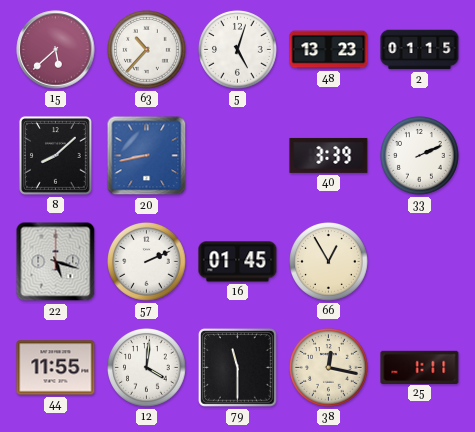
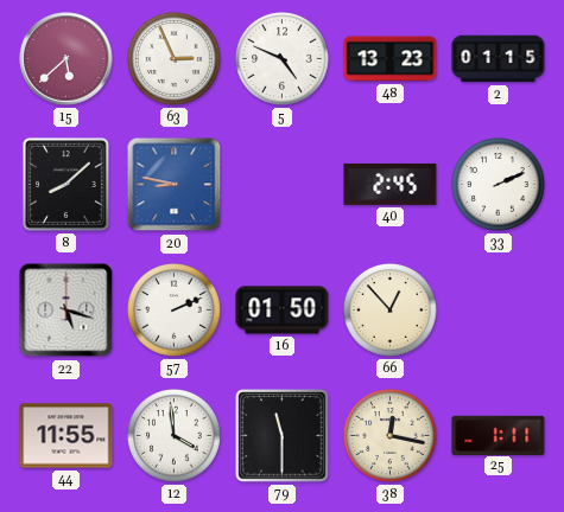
63: 10:37 -> 2:56 (175, 59)
5: 5:03 -> 4:49 (283, 59)
20: 8:43 -> 8:47 (175, 185)
40: 3:39 -> 2:45 (391, 184)
16: 01:45 -> 01:50 (283, 311)
66: 12:55 -> 12:53 (391, 311)
12: 4:01 -> 3:59 (175, 436)
